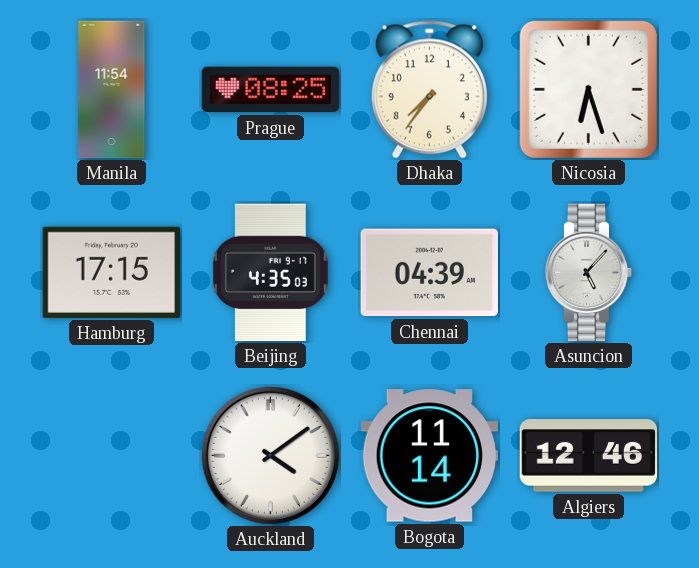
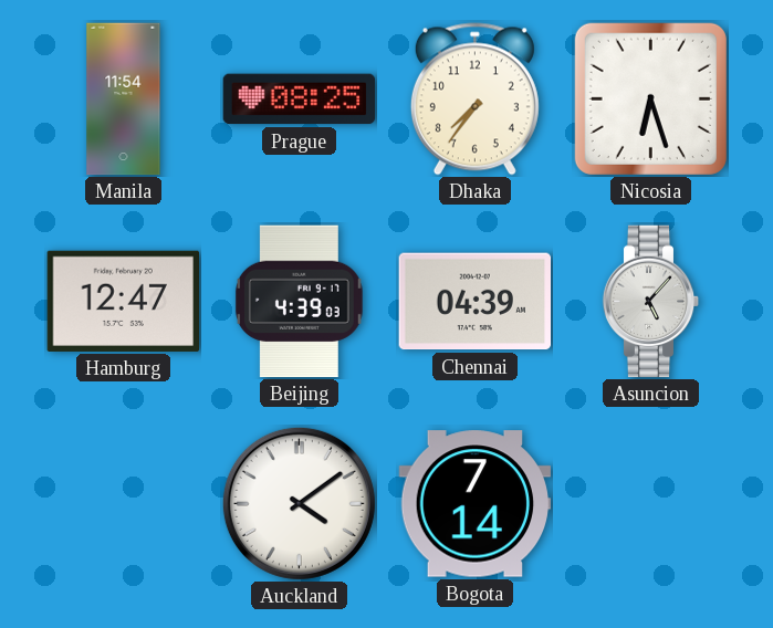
Hamburg: 17:15 -> 12:47 (124, 301)
Beijing: 4:35 -> 4:39 (299, 302)
Bogota: 11:14 -> 7:14 (476, 504)
Algiers: 12:46 -> none (589, 456)
